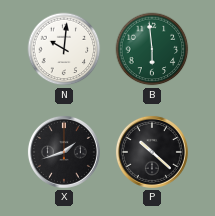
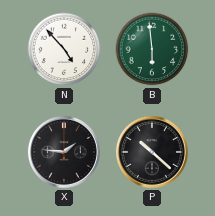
N: 10:01 -> 4:53 (64, 49)
X: 1:42 -> 1:46 (64, 152)
